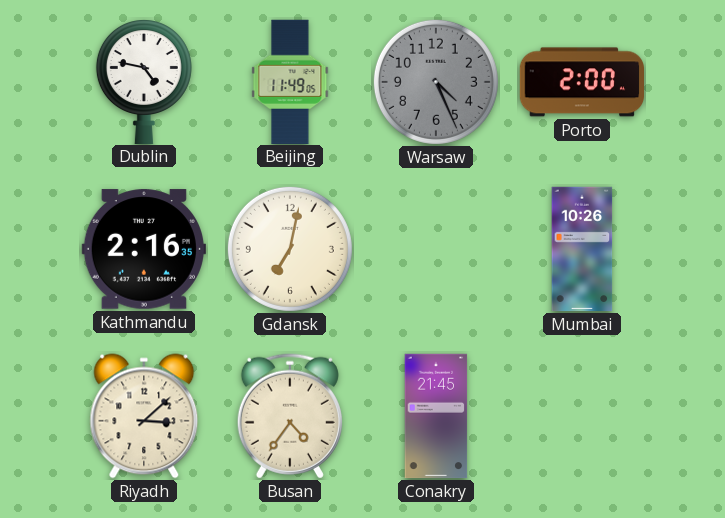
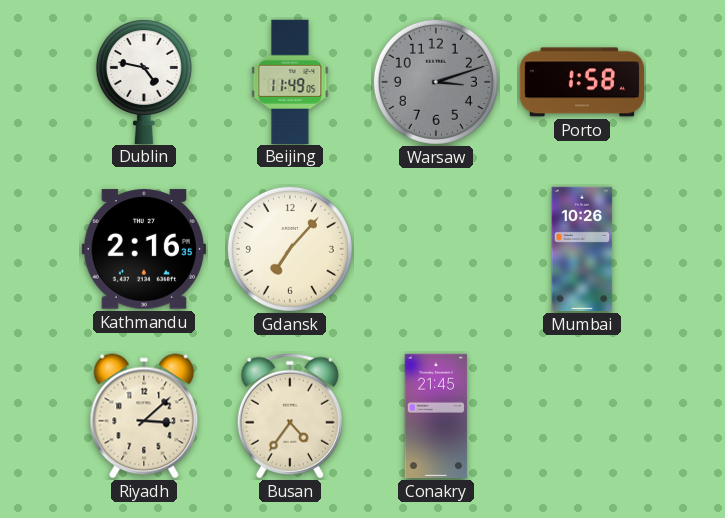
Warsaw: 4:26 -> 3:12 (436, 82)
Porto: 2:00 -> 1:58 (581, 82)
Gdansk: 7:02 -> 7:07 (290, 249)
